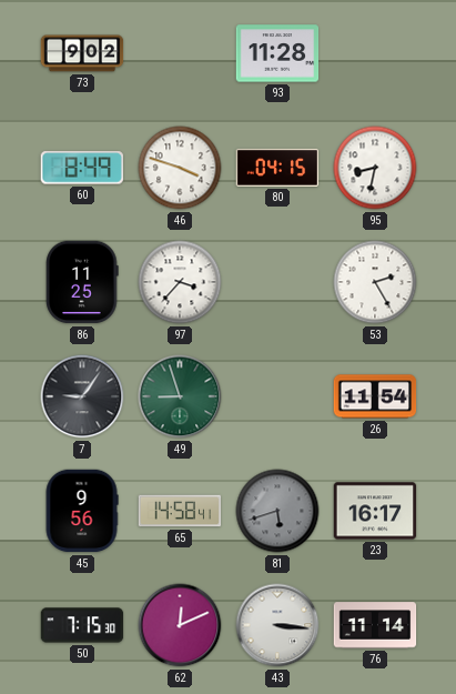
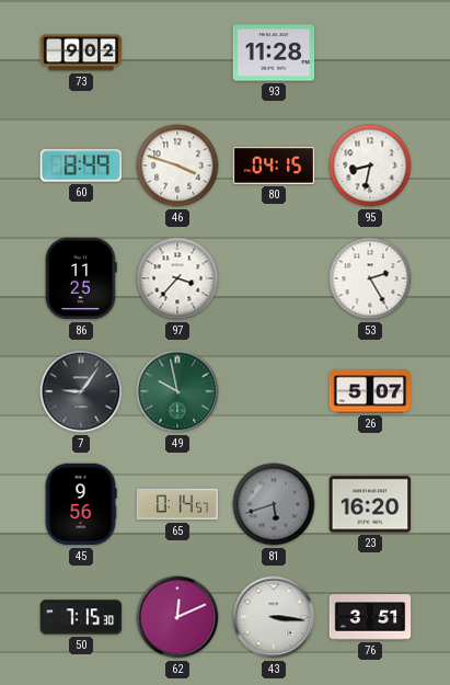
49: 8:57 -> 9:58 (177, 391)
26: 11:54 -> 5:07 (370, 391)
65: 14:58 -> 0:14 (177, 504)
23: 16:17 -> 16:20 (370, 504)
76: 11:14 -> 3:51 (370, 617)
